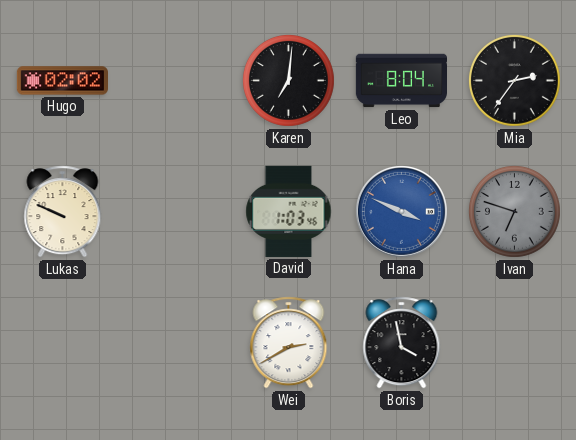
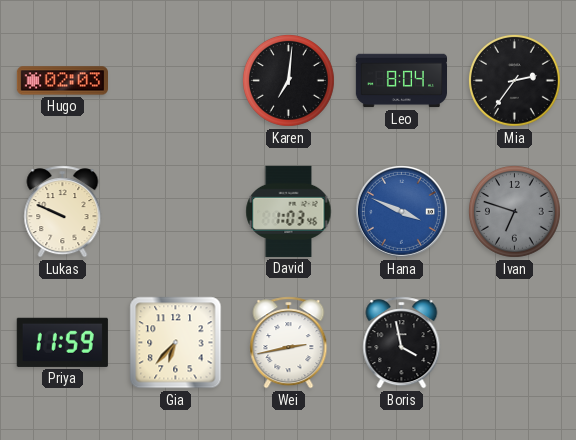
Hugo: 02:02 -> 02:03 (62, 81)
Priya: none -> 11:59 (62, 342)
Gia: none -> 6:37 (176, 343)
Wei: 2:40 -> 2:43 (289, 343)
